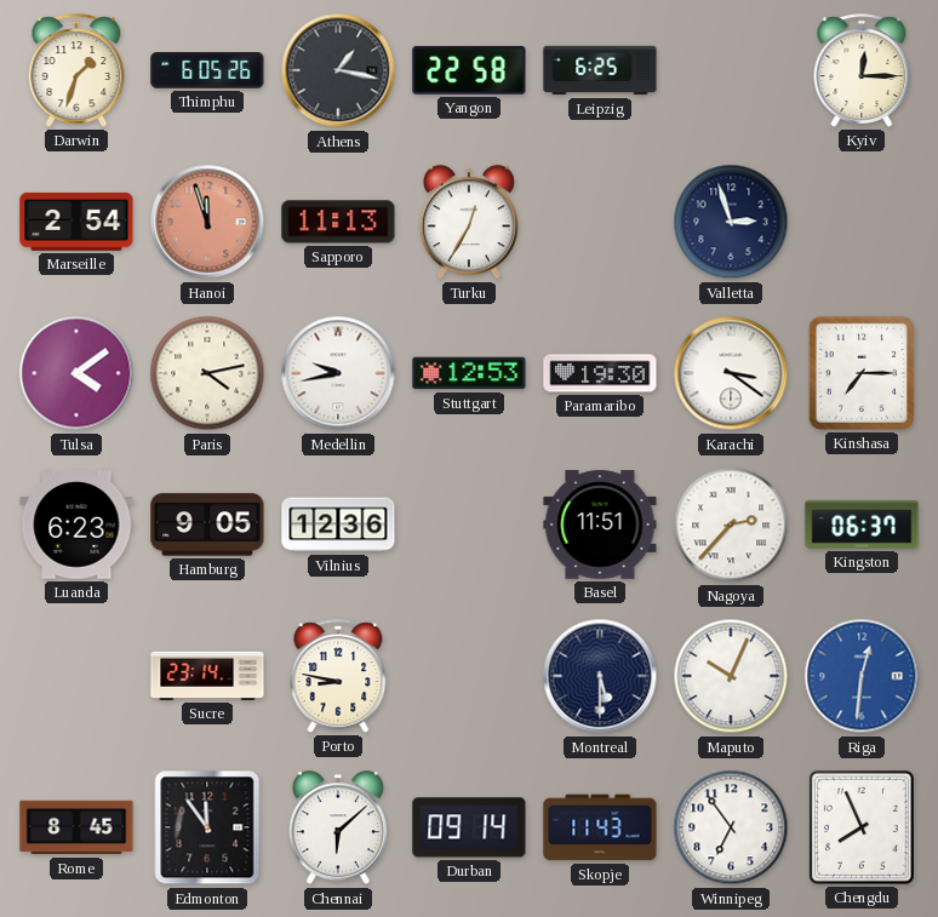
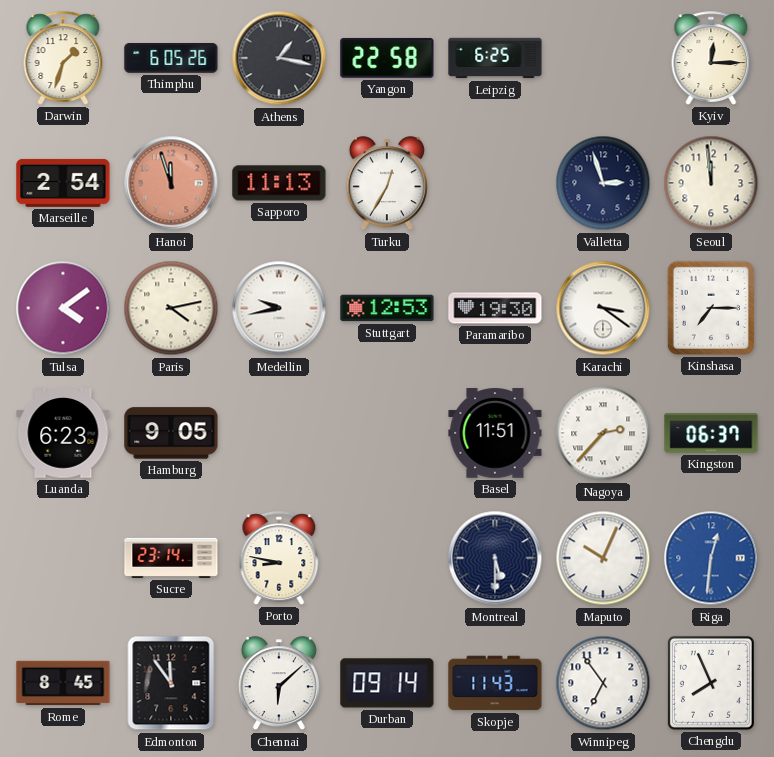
Seoul: none -> 11:59 (711, 183)
Vilnius: 12:36 -> none (338, 525)
